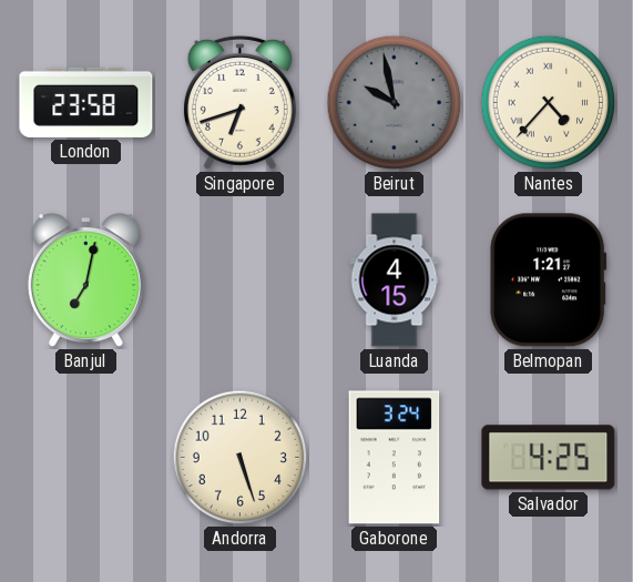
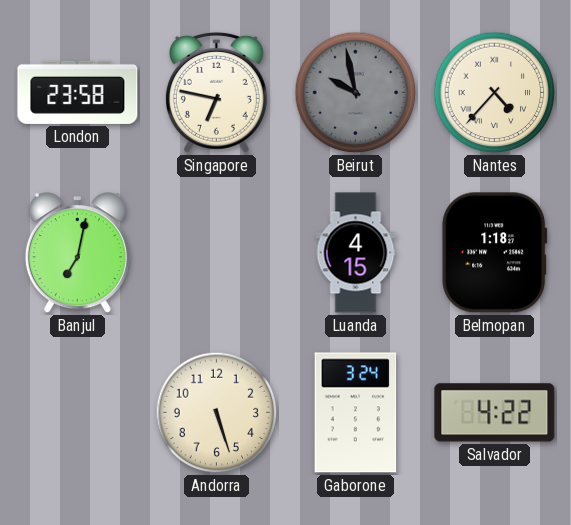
Singapore: 6:42 -> 6:47 (216, 92)
Belmopan: 1:21 -> 1:18 (495, 253)
Salvador: 4:25 -> 4:22 (495, 413)
